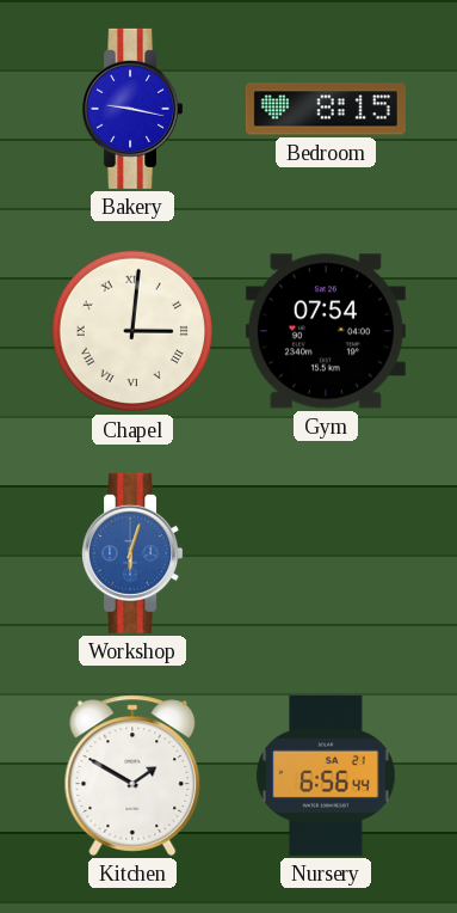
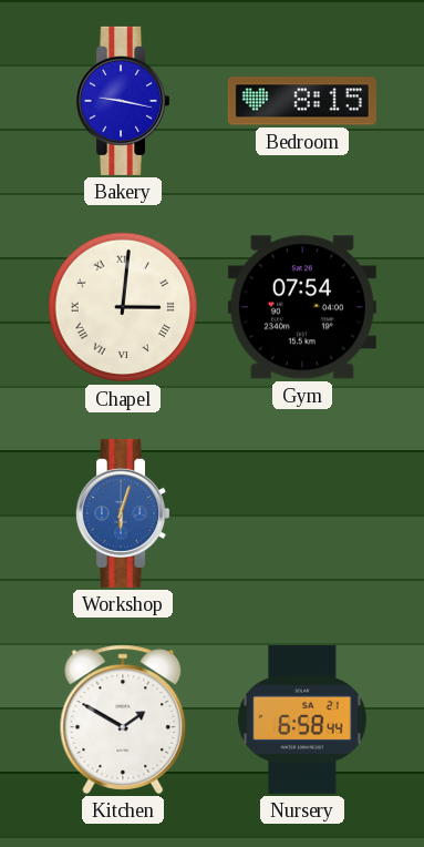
Nursery: 6:56 -> 6:58 (303, 720)
